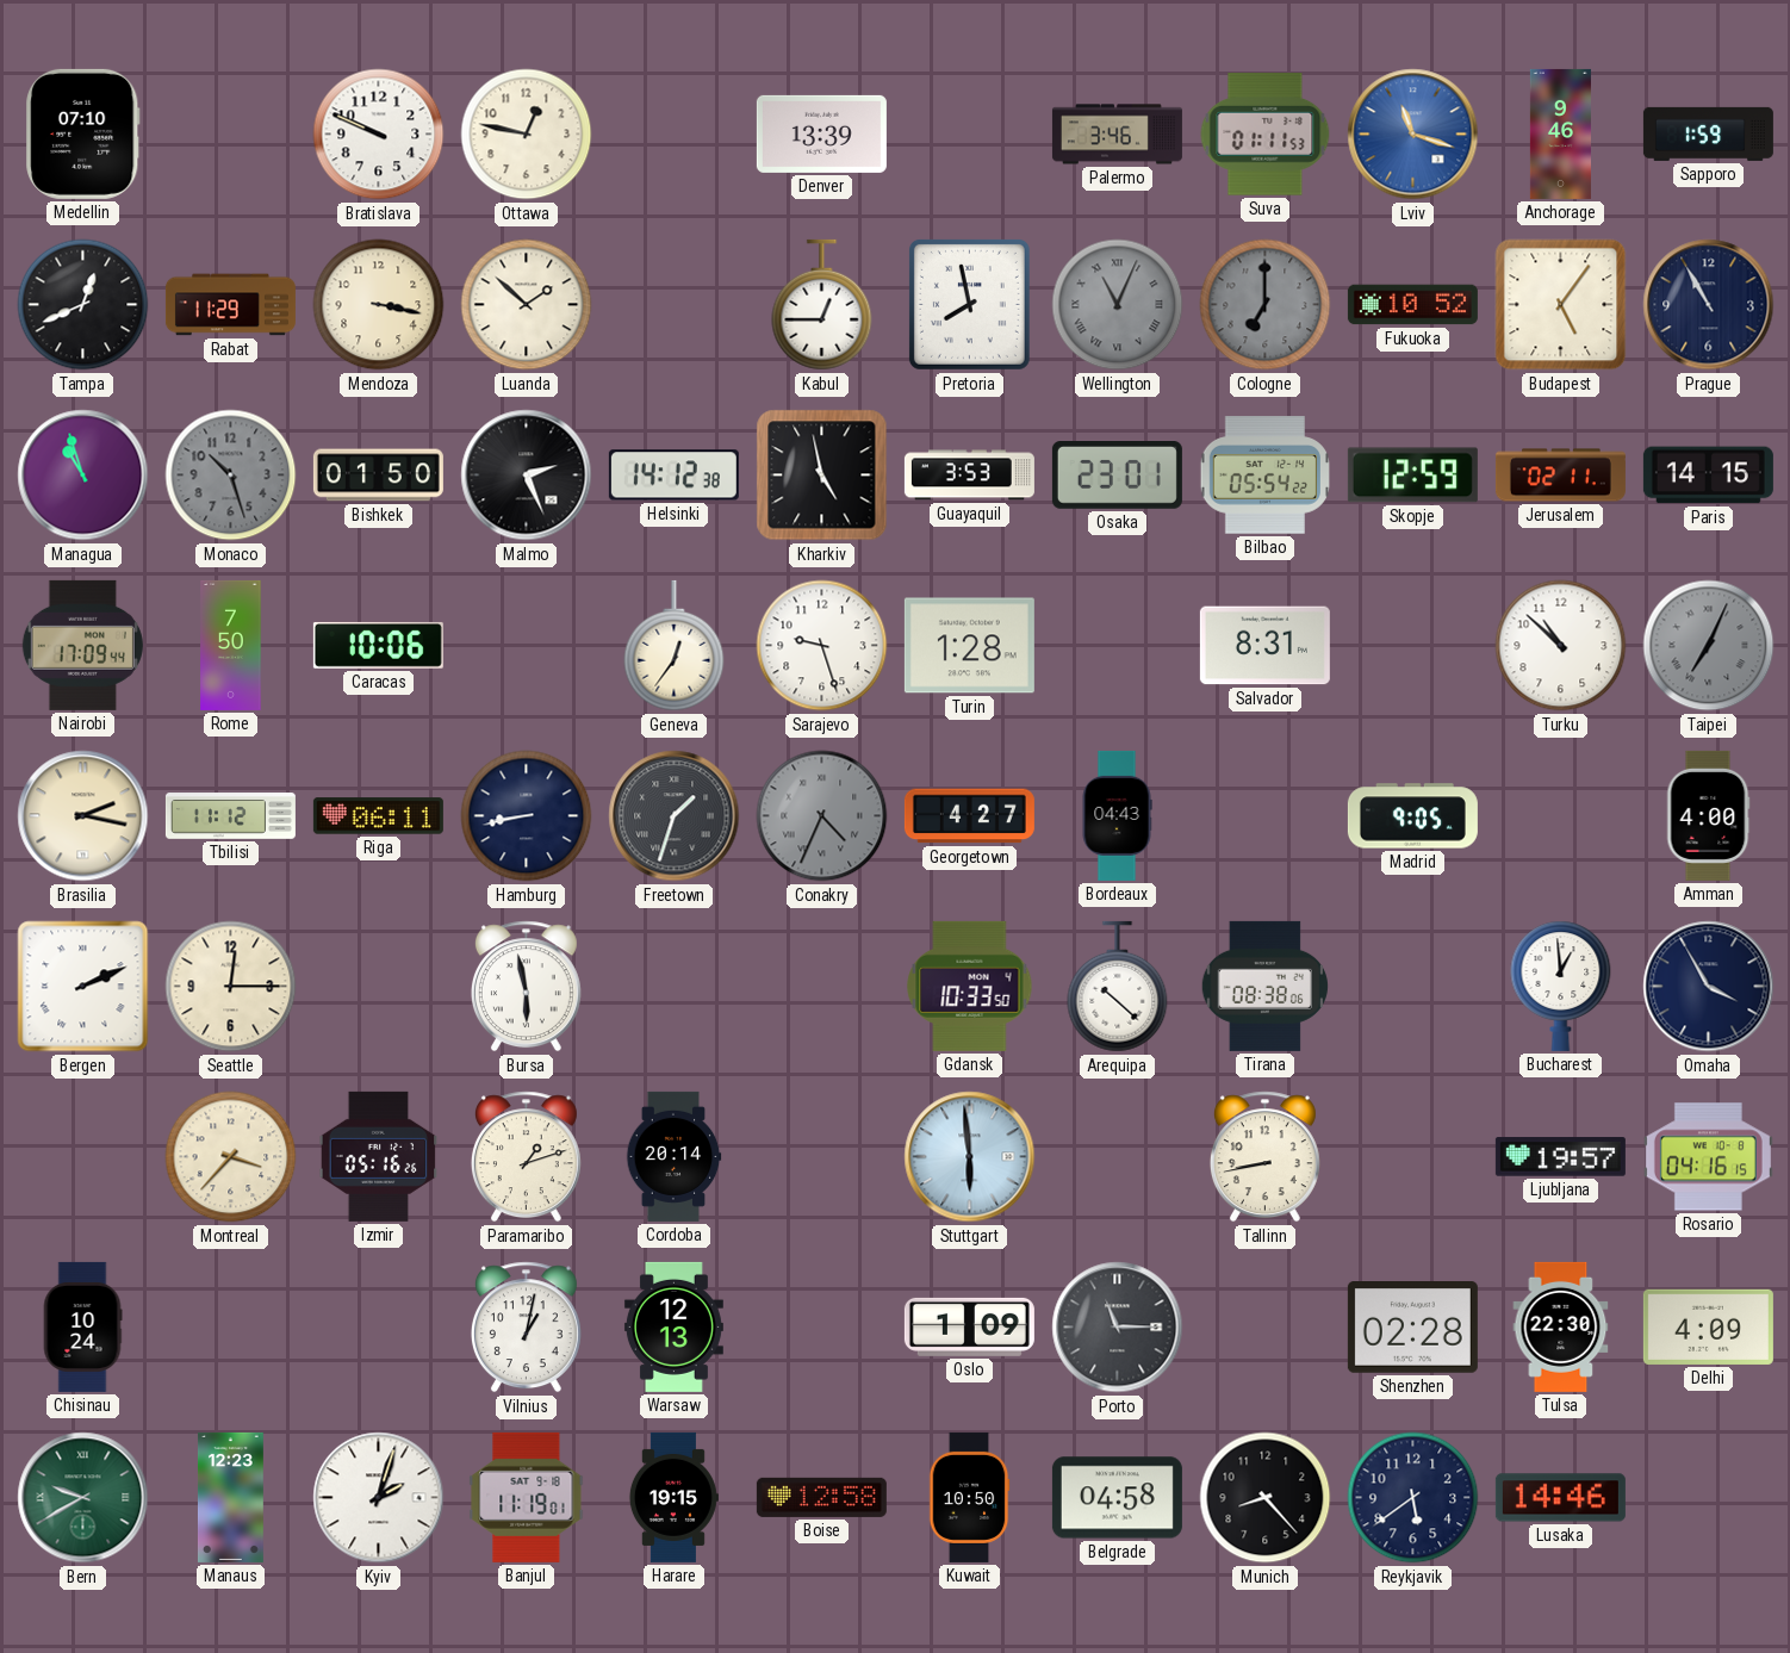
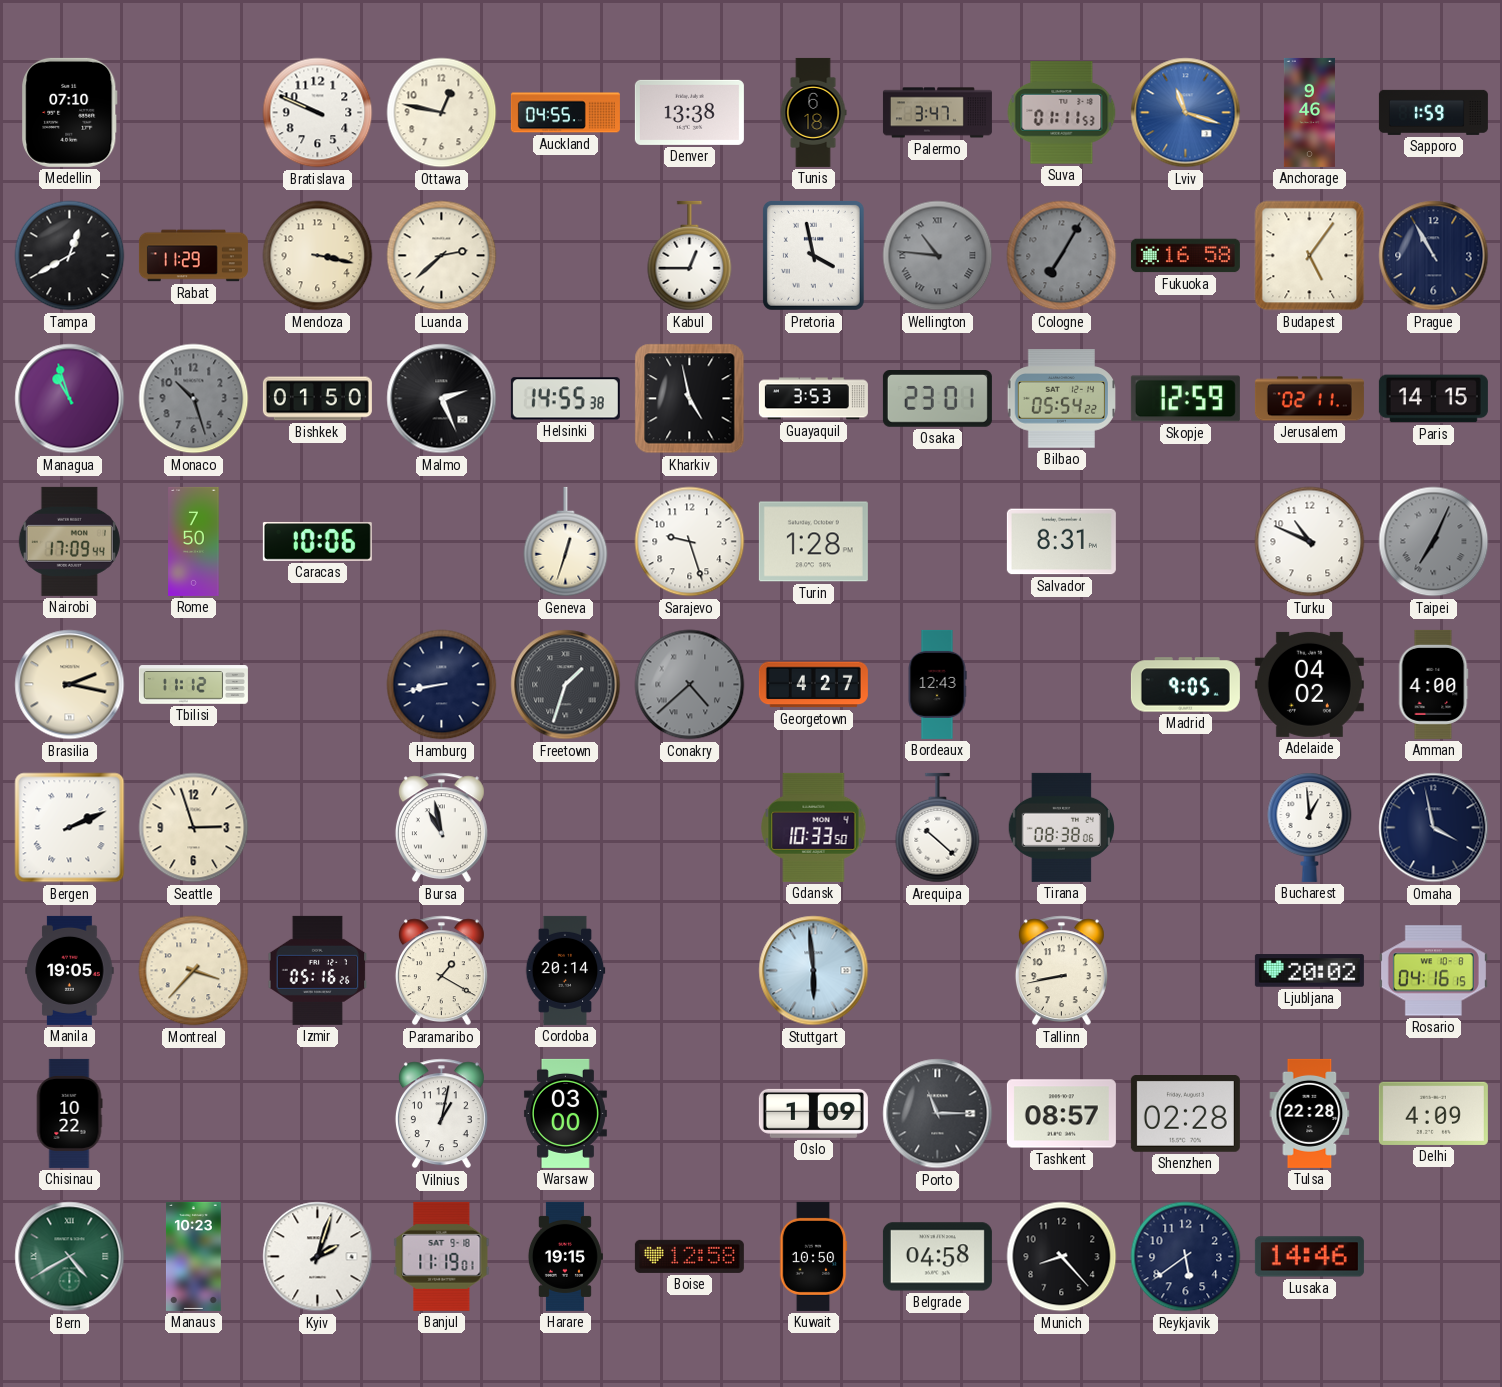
Auckland: none -> 04:55 (565, 113)
Denver: 13:39 -> 13:38 (689, 112)
Tunis: none -> 6:18 (813, 112)
Palermo: 3:46 -> 3:47 (937, 113)
Tampa: 12:41 -> 12:40 (70, 256)
Luanda: 1:52 -> 2:38 (442, 256)
Pretoria: 7:58 -> 3:58 (813, 255)
Wellington: 11:04 -> 10:46 (938, 256)
Cologne: 7:00 -> 7:05 (1062, 256)
Fukuoka: 10:52 -> 16:58 (1185, 256)
Helsinki: 14:12 -> 14:55 (565, 399)
Geneva: 12:36 -> 12:33 (566, 542)
Turku: 10:52 -> 10:49 (1310, 542)
Riga: 06:11 -> none (378, 816)
Conakry: 4:34 -> 4:38 (690, 685)
Bordeaux: 04:43 -> 12:43 (937, 684)
Adelaide: none -> 04:02 (1309, 684)
Seattle: 12:15 -> 2:57 (194, 828)
Bursa: 5:58 -> 10:58 (441, 828)
Omaha: 3:55 -> 3:58 (1434, 828)
Manila: none -> 19:05 (70, 970)
Paramaribo: 1:12 -> 1:20 (441, 971)
Ljubljana: 19:57 -> 20:02 (1309, 971)
Chisinau: 10:24 -> 10:22 (69, 1113)
Warsaw: 12:13 -> 03:00 (565, 1113)
Tashkent: none -> 08:57 (1061, 1114)
Tulsa: 22:30 -> 22:28 (1310, 1113)
Bern: 9:40 -> 4:40 (70, 1257)
Manaus: 12:23 -> 10:23 (194, 1256)
